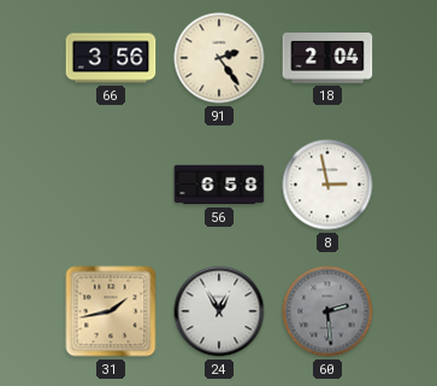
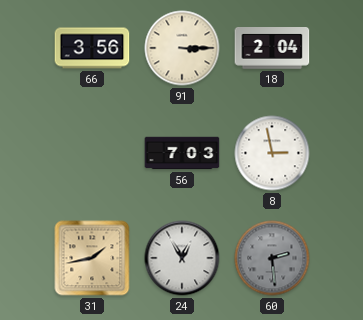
91: 2:24 -> 3:15 (182, 48)
56: 6:58 -> 7:03 (182, 153)
